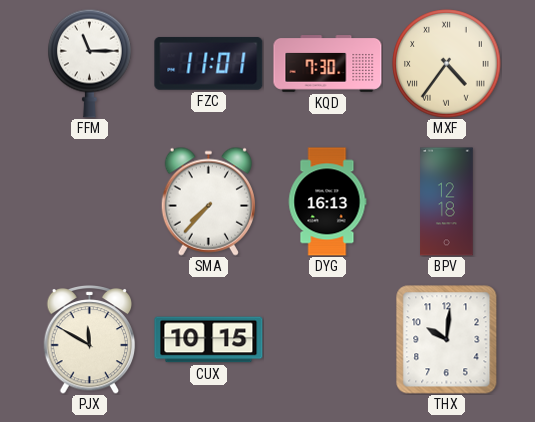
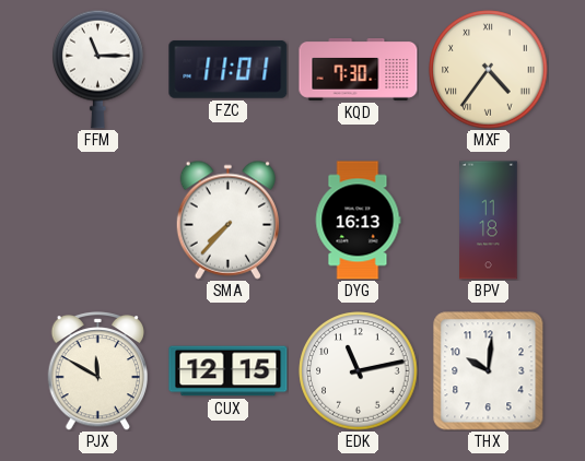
BPV: 12:18 -> 11:18 (489, 221)
CUX: 10:15 -> 12:15 (229, 371)
EDK: none -> 11:13 (359, 371)
